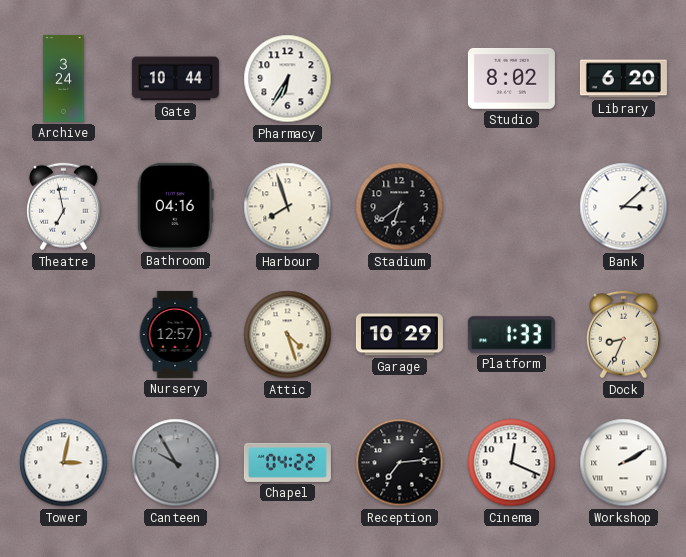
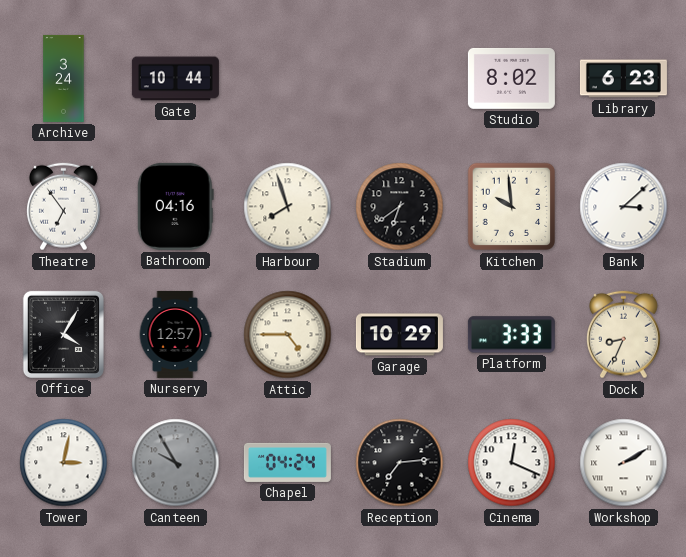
Pharmacy: 6:35 -> none (288, 79)
Library: 6:20 -> 6:23 (623, 79)
Theatre: 6:58 -> 6:54 (63, 207)
Kitchen: none -> 9:59 (512, 207)
Office: none -> 4:05 (63, 334)
Attic: 4:27 -> 4:45 (288, 335)
Platform: 1:33 -> 3:33 (511, 335)
Chapel: 04:22 -> 04:24 (287, 462)
